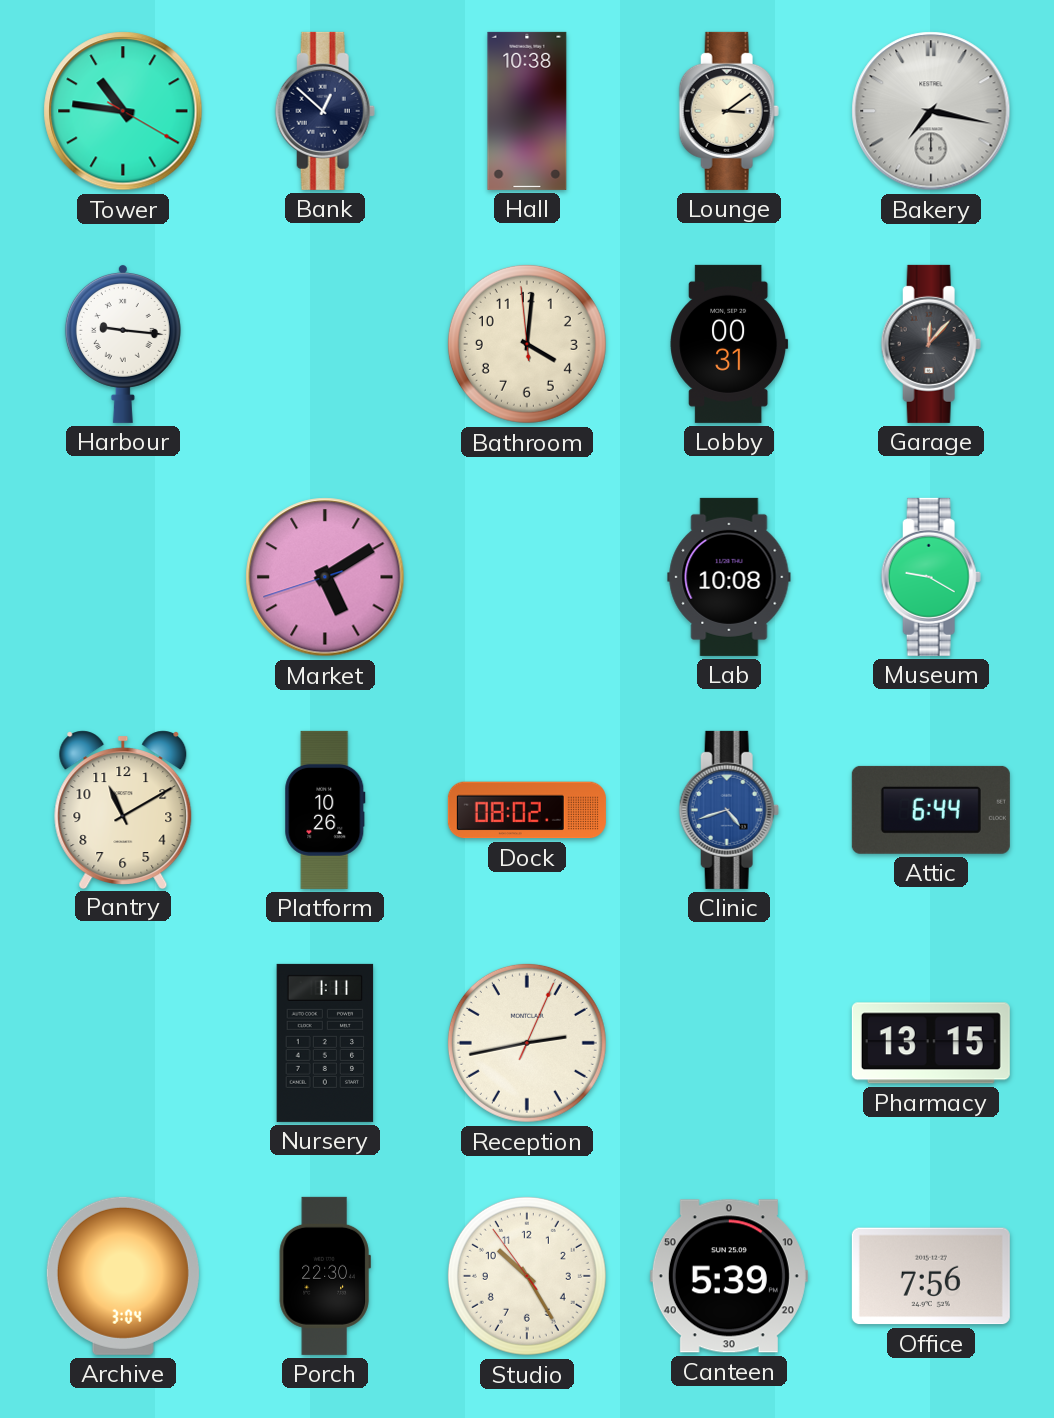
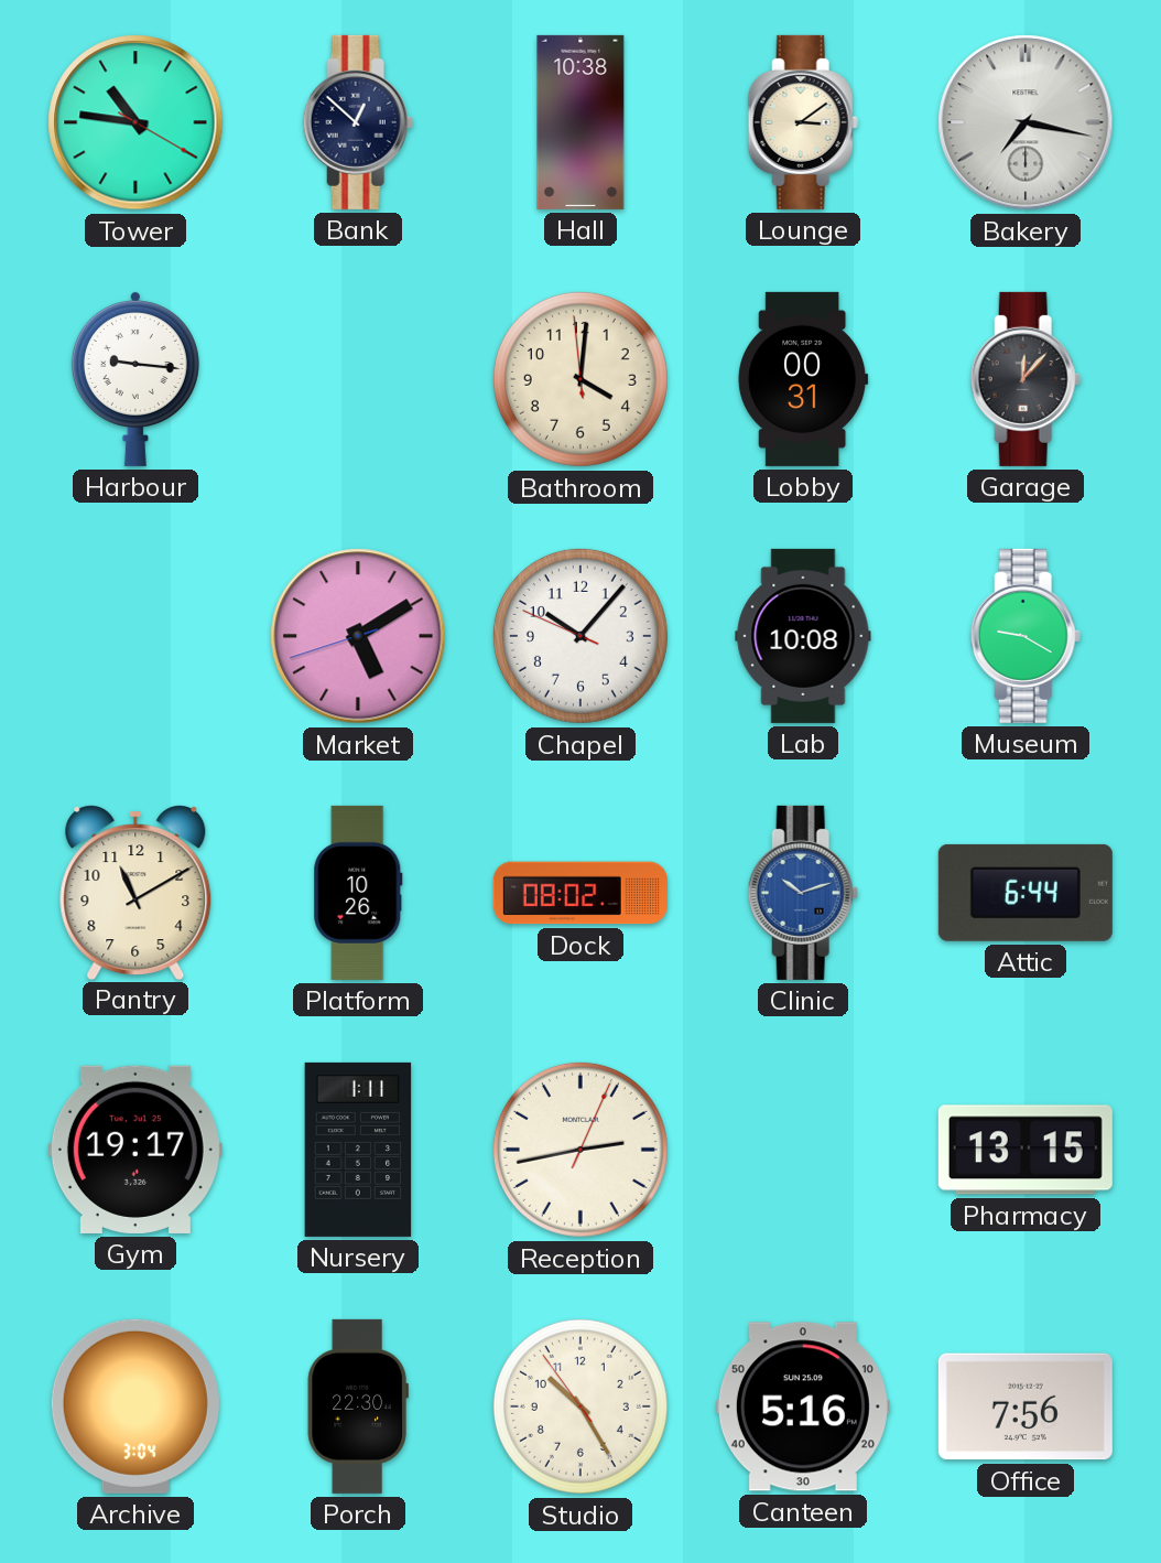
Chapel: none -> 10:06 (580, 636)
Clinic: 4:42 -> 10:12 (803, 893)
Gym: none -> 19:17 (135, 1150)
Canteen: 5:39 -> 5:16 (803, 1406)
